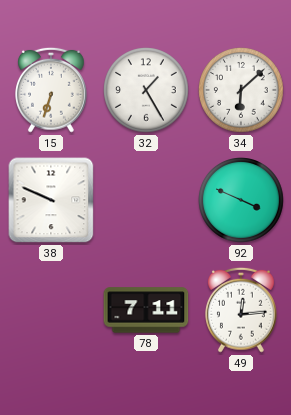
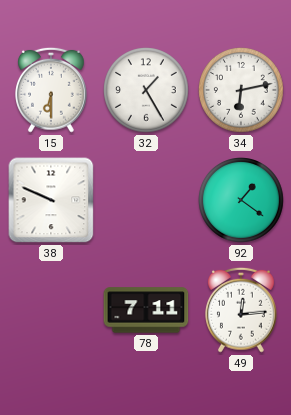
15: 6:33 -> 6:30 (52, 90)
34: 6:08 -> 6:13 (242, 91)
92: 3:49 -> 1:21 (242, 201)
